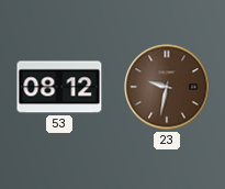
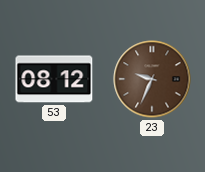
23: 9:32 -> 9:34 (152, 79)
